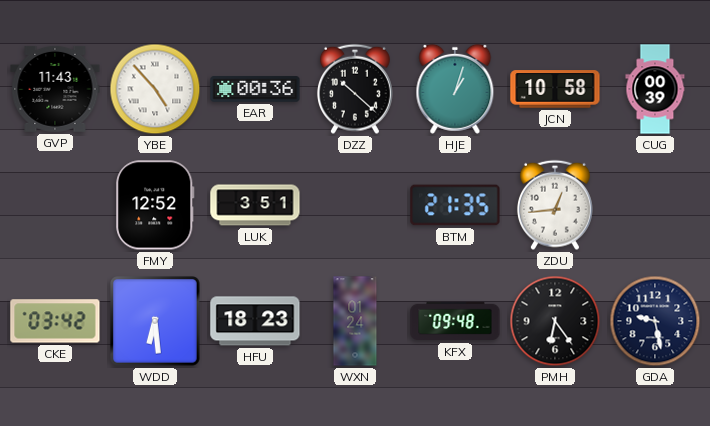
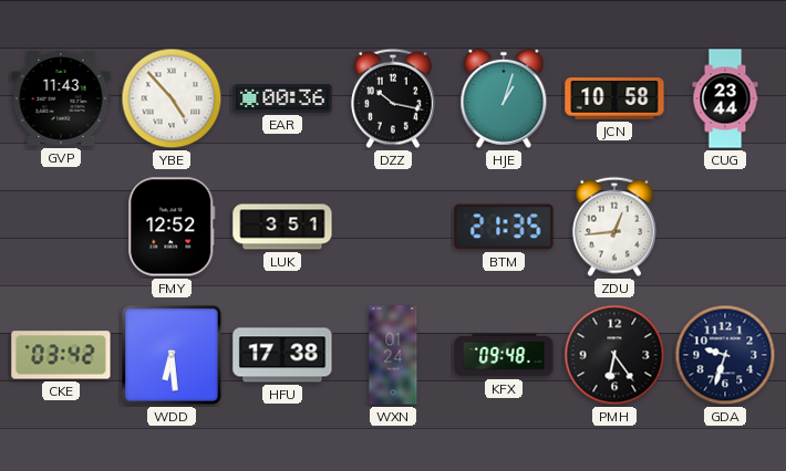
DZZ: 10:22 -> 10:17 (393, 98)
CUG: 00:39 -> 23:44 (725, 98)
HFU: 18:23 -> 17:38 (282, 355)
GDA: 9:28 -> 9:33 (725, 355)
